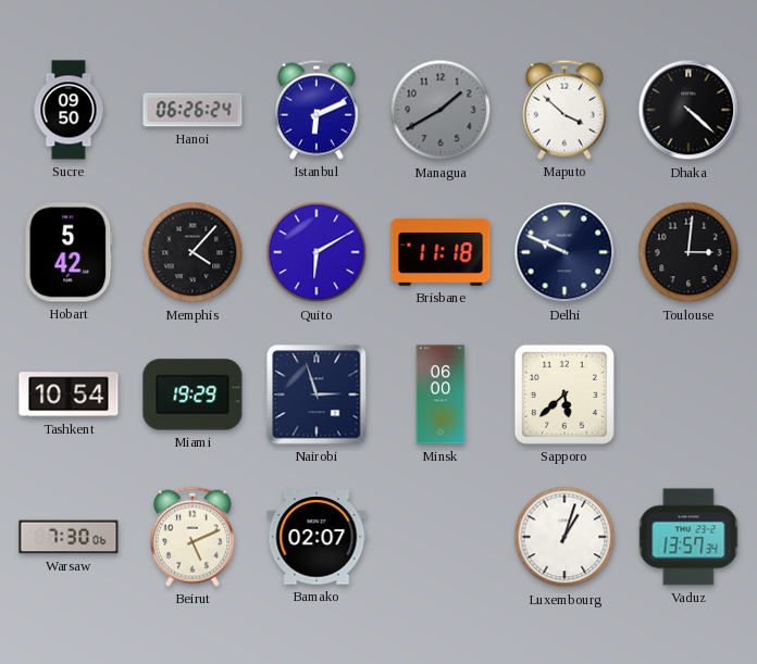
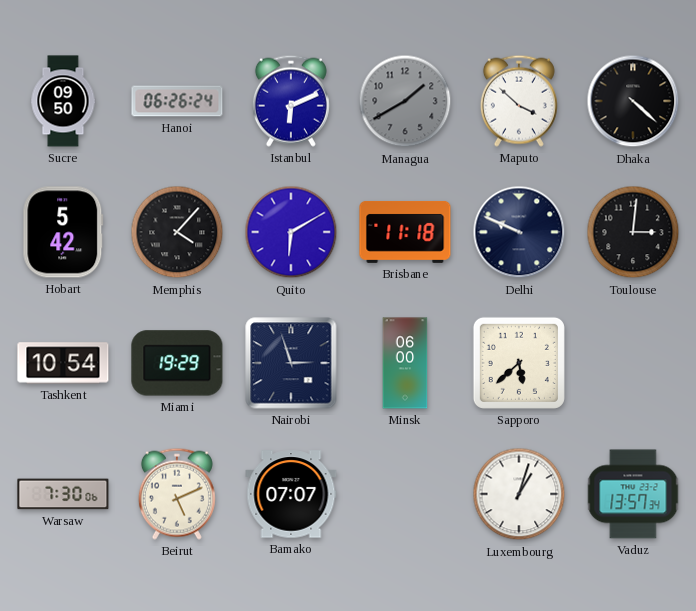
Bamako: 02:07 -> 07:07 (291, 494)
